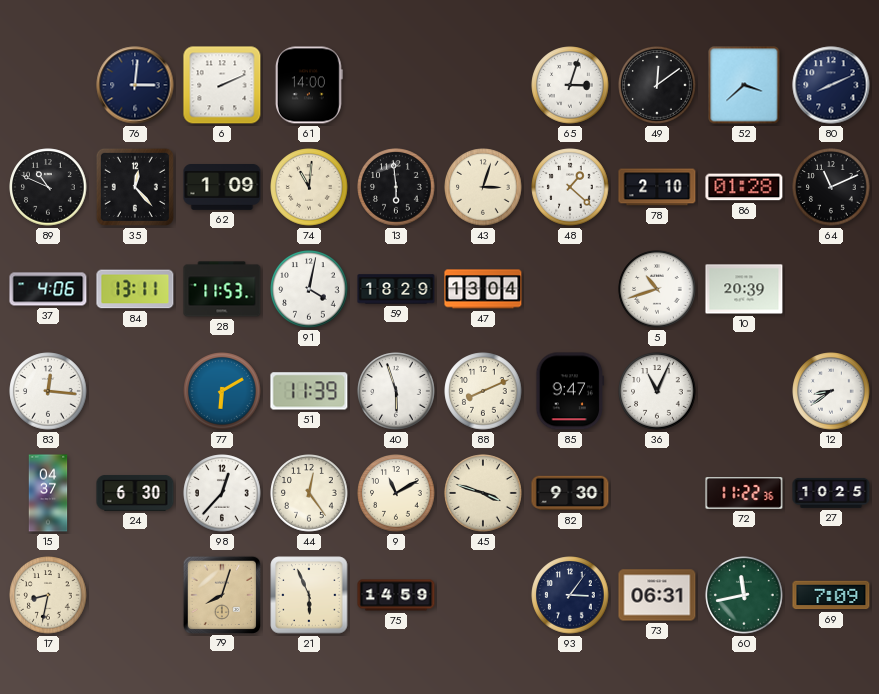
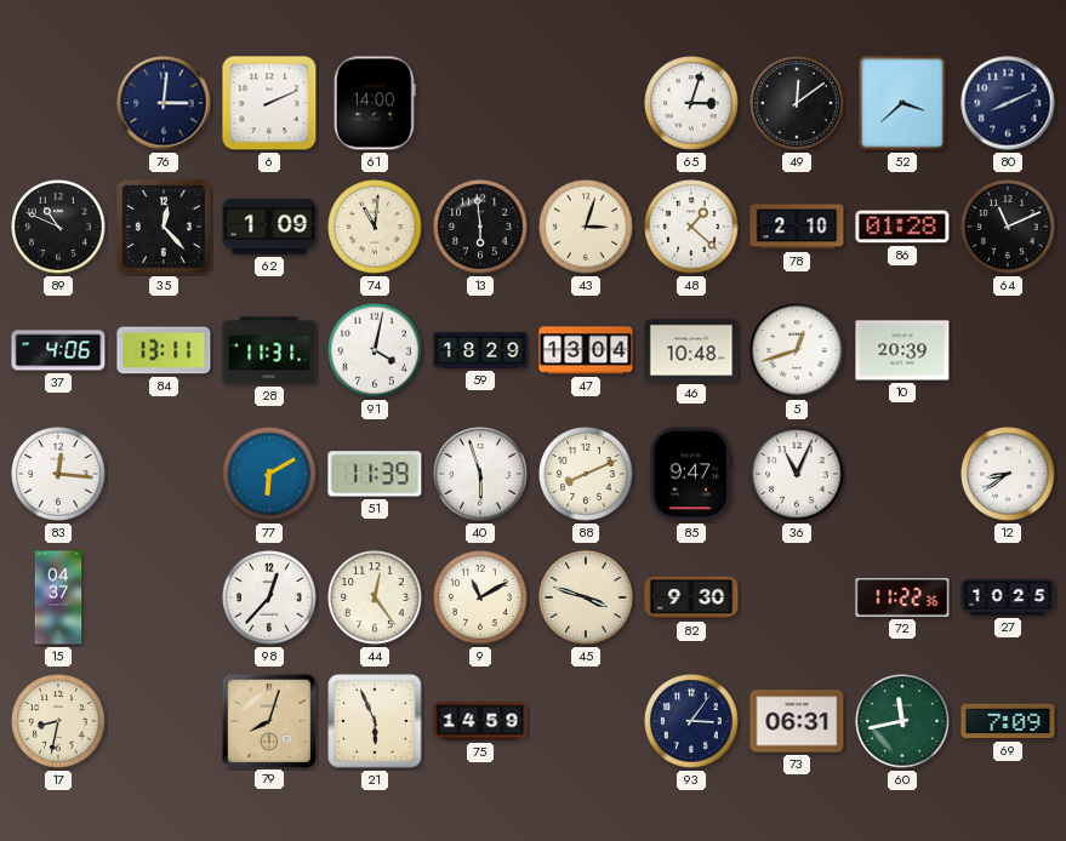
28: 11:53 -> 11:31 (269, 350)
46: none -> 10:48 (691, 350)
5: 10:42 -> 12:42 (797, 350)
24: 6:30 -> none (135, 494)
